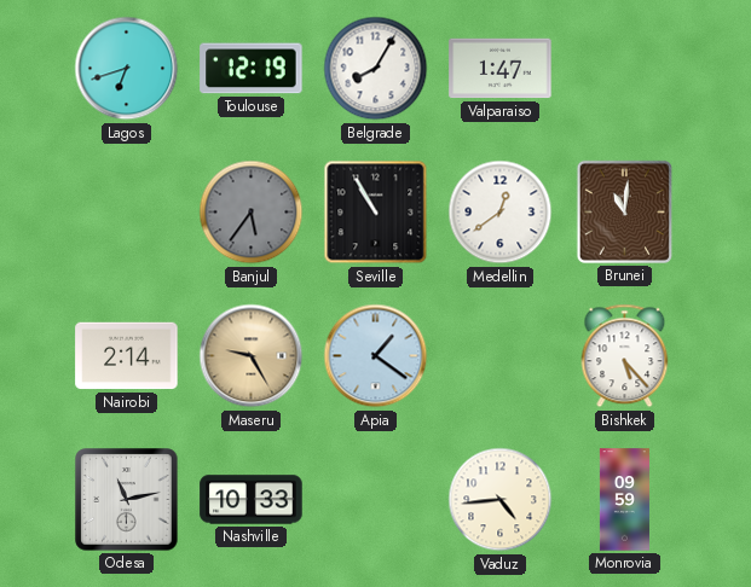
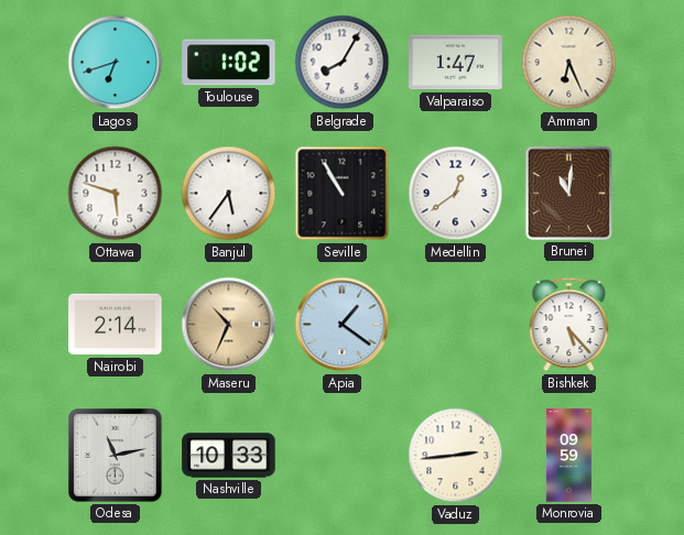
Toulouse: 12:19 -> 1:02 (229, 63)
Amman: none -> 6:26 (569, 63)
Ottawa: none -> 5:48 (116, 194)
Banjul dial: grey -> white (229, 194)
Maseru: 9:25 -> 10:34 (229, 325)
Vaduz: 4:44 -> 2:44 (456, 456)
